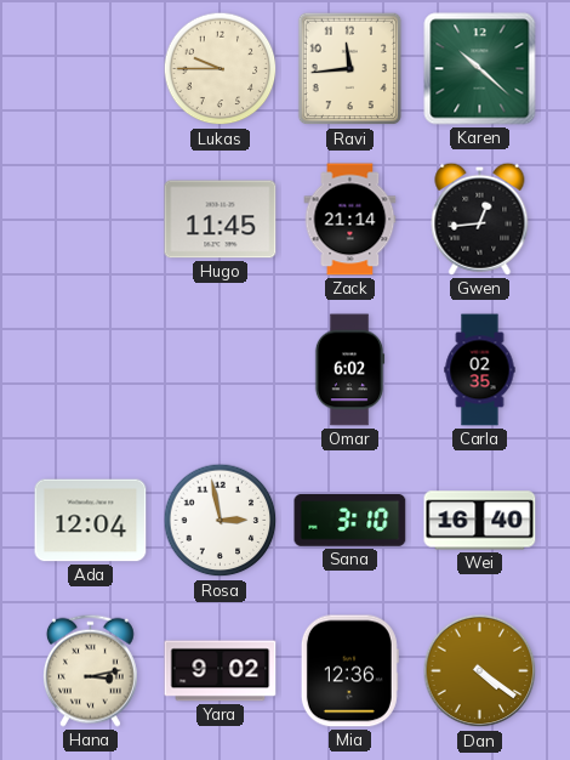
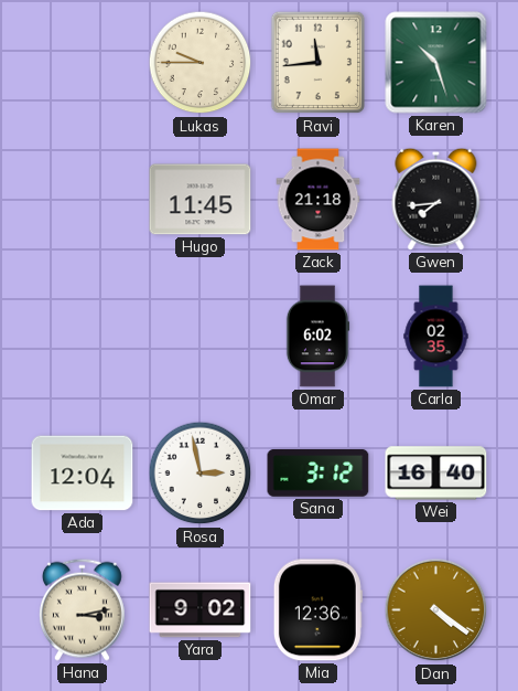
Karen: 10:22 -> 10:27 (436, 63)
Zack: 21:14 -> 21:18 (319, 200)
Gwen: 12:44 -> 7:44 (436, 199)
Sana: 3:10 -> 3:12 (319, 474)
